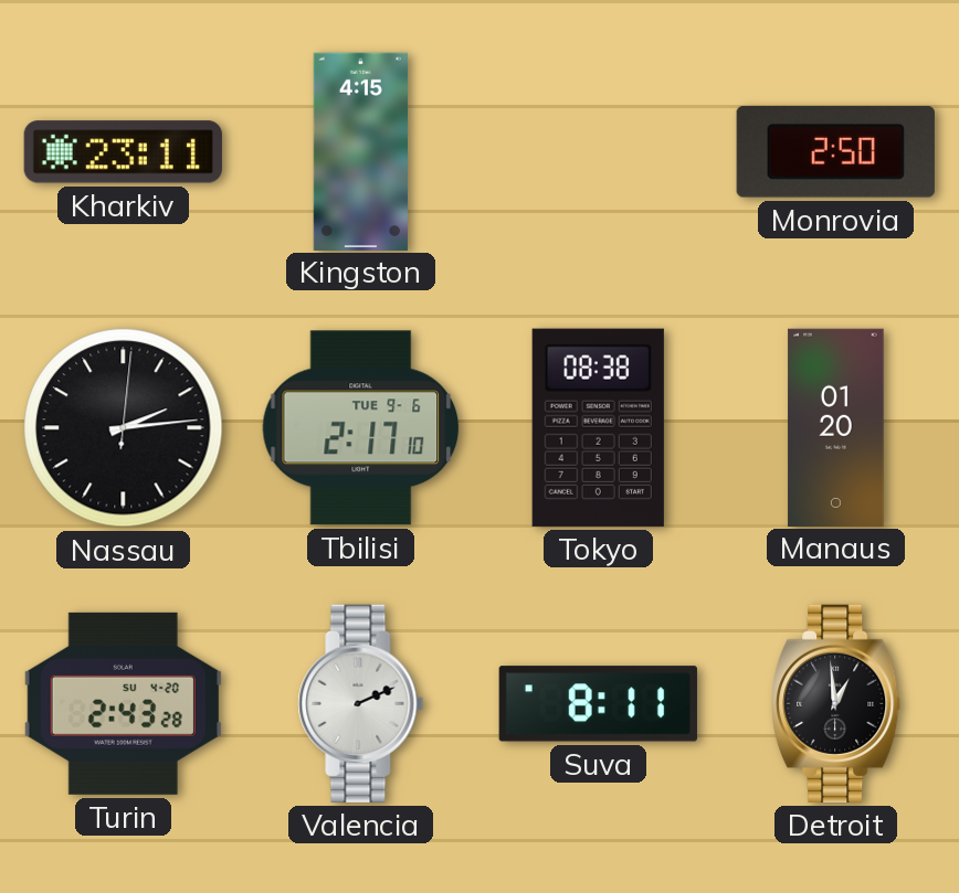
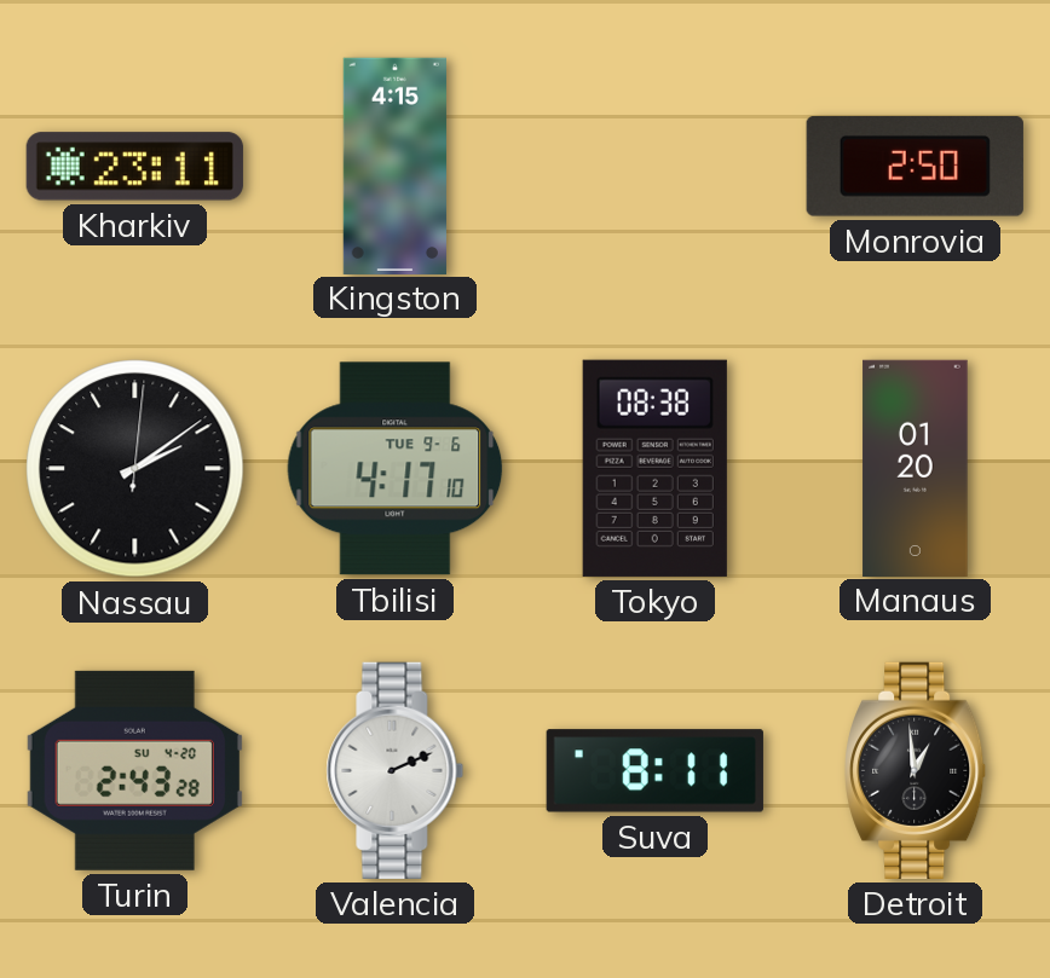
Nassau: 2:14 -> 2:09 (135, 469)
Tbilisi: 2:17 -> 4:17 (396, 469)
